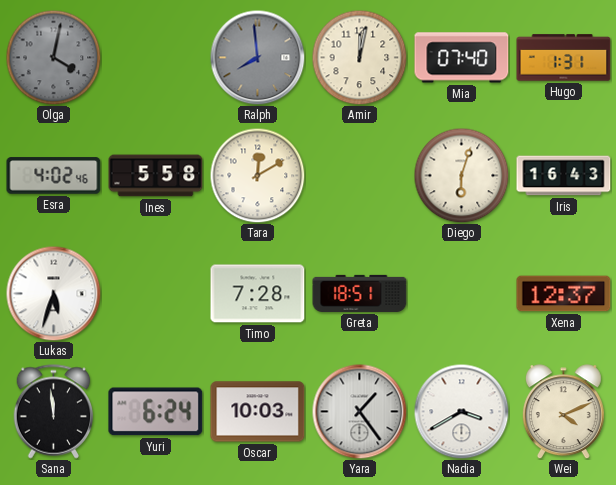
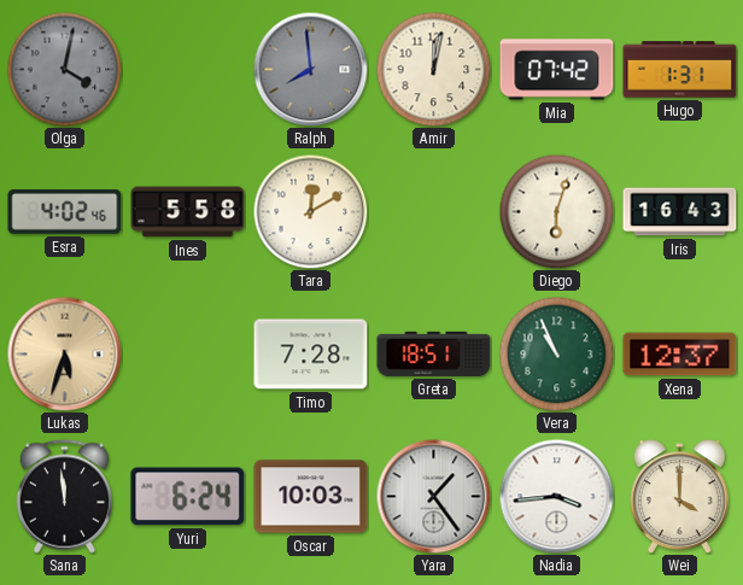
Mia: 07:40 -> 07:42 (557, 70)
Lukas dial: white -> champagne (64, 353)
Vera: none -> 10:56 (556, 353)
Nadia: 3:40 -> 3:44 (556, 496)
Wei: 4:11 -> 4:00 (679, 497)
